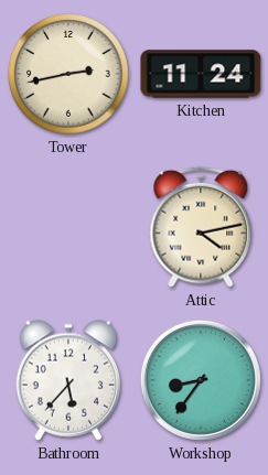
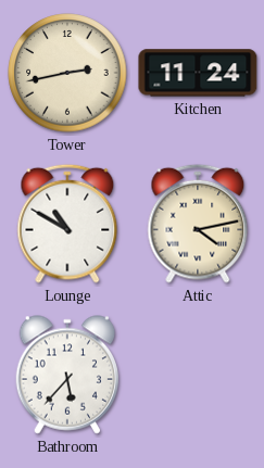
Lounge: none -> 10:50 (67, 224)
Workshop: 8:36 -> none (201, 380)
